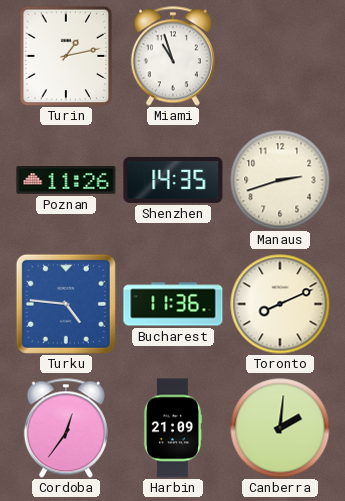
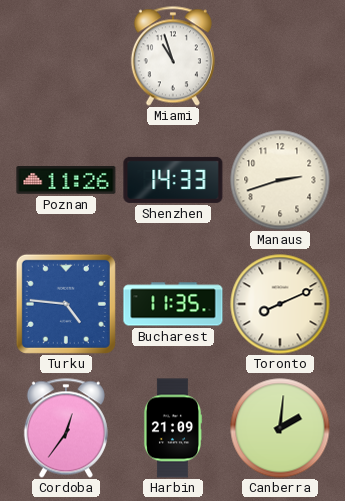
Turin: 1:13 -> none (66, 56)
Shenzhen: 14:35 -> 14:33 (173, 180)
Bucharest: 11:36 -> 11:35 (173, 304)
